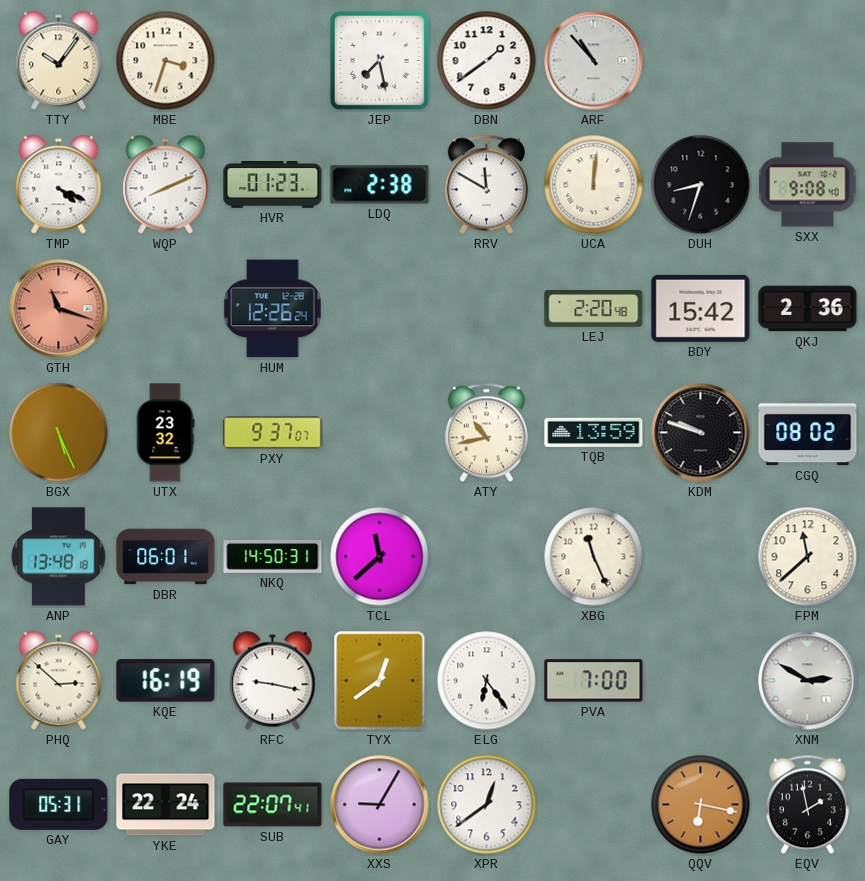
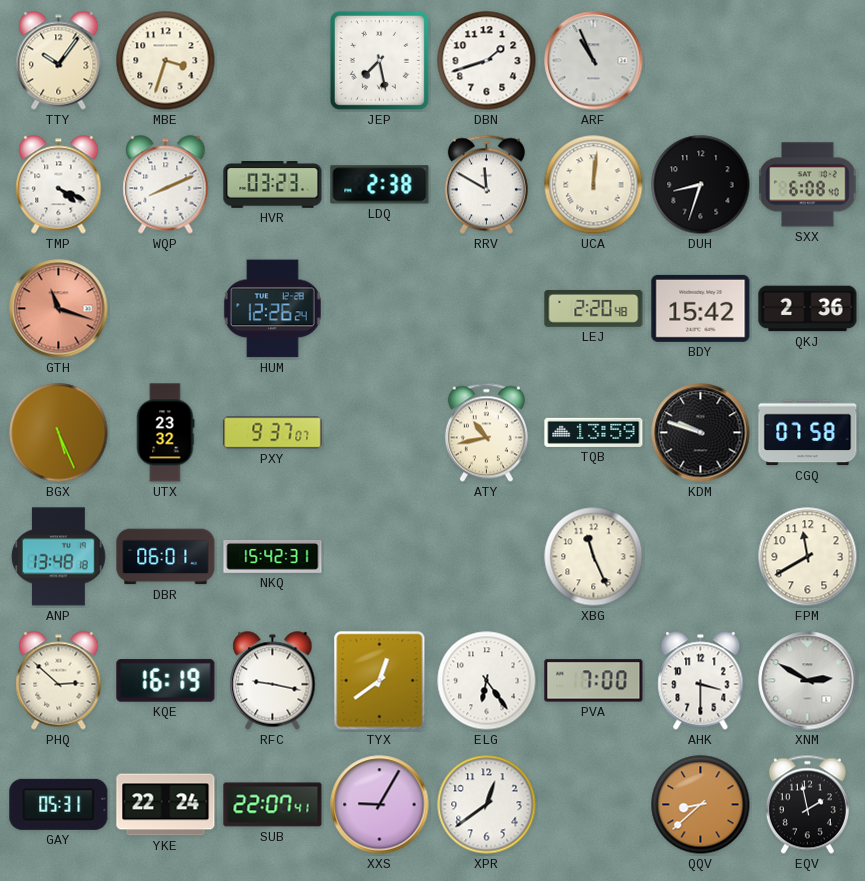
DBN: 1:39 -> 1:42 (487, 61)
ARF: 10:53 -> 10:56 (594, 61)
HVR: 01:23 -> 03:23 (273, 185)
SXX: 9:08 -> 6:08 (808, 185)
CGQ: 08:02 -> 07:58 (808, 433)
NKQ: 14:50 -> 15:42 (273, 557)
TCL: 11:38 -> none (380, 557)
FPM: 11:38 -> 11:40 (808, 557)
AHK: none -> 3:30 (701, 681)
QQV: 6:17 -> 8:38 (701, 805)
